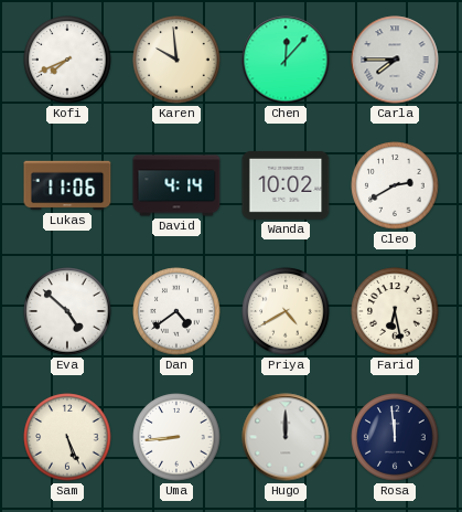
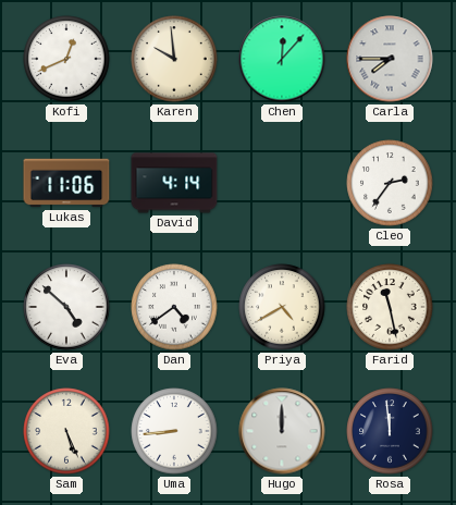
Kofi: 7:41 -> 12:41 (66, 59)
Wanda: 10:02 -> none (286, 186)
Cleo: 2:40 -> 2:36 (390, 183)
Farid: 6:28 -> 11:28 (390, 307)
